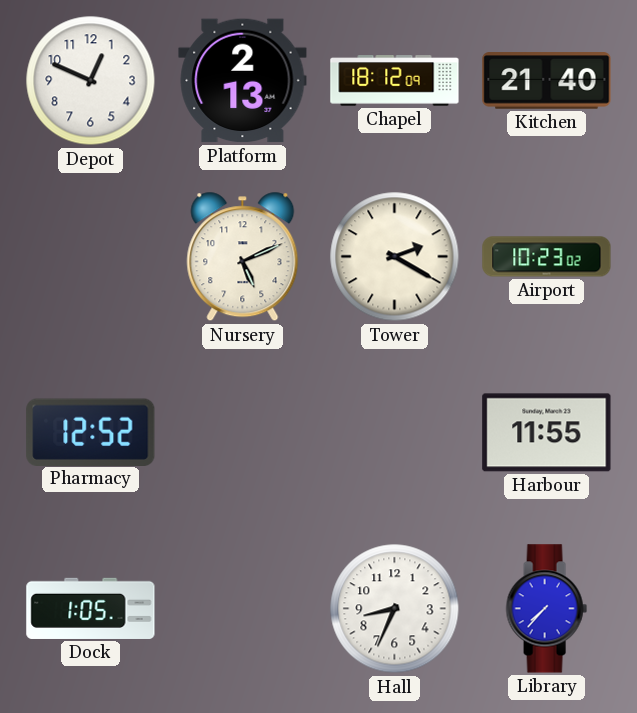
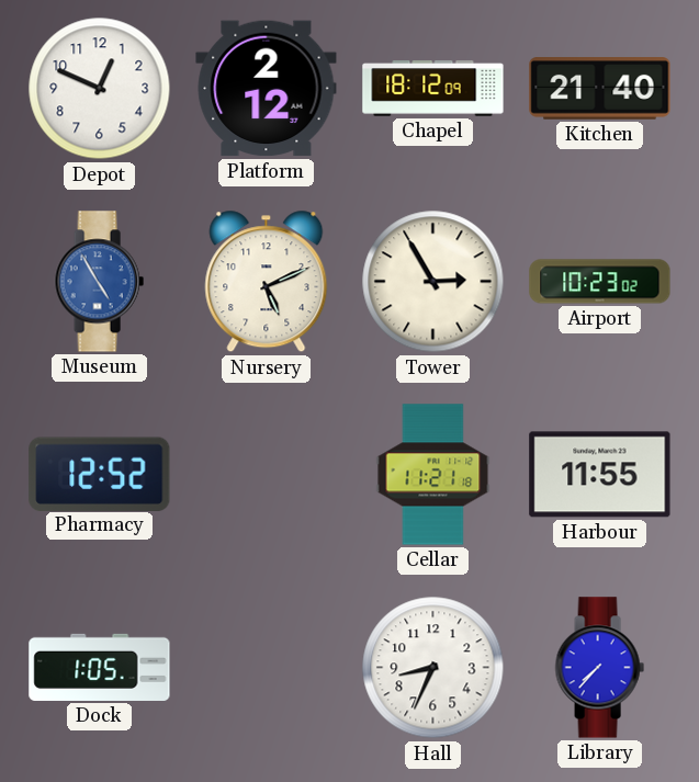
Platform: 2:13 -> 2:12 (267, 89)
Museum: none -> 4:55 (99, 282)
Tower: 2:20 -> 2:55 (433, 282)
Cellar: none -> 11:21 (433, 475)
